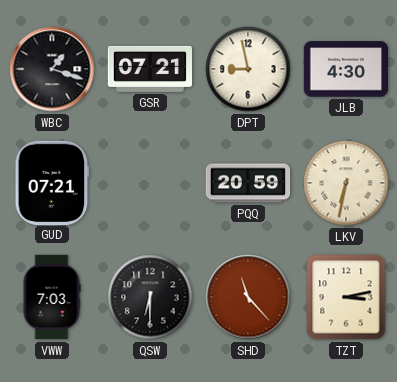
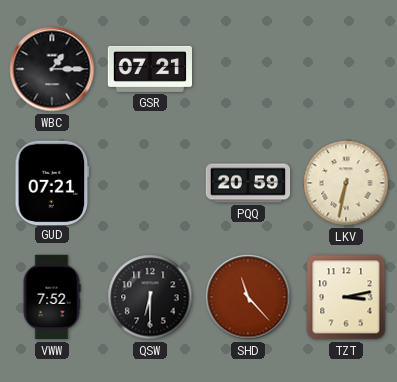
WBC: 1:18 -> 1:15 (52, 69)
DPT: 8:58 -> none (248, 69)
JLB: 4:30 -> none (345, 69)
VWW: 7:03 -> 7:52 (52, 297)
